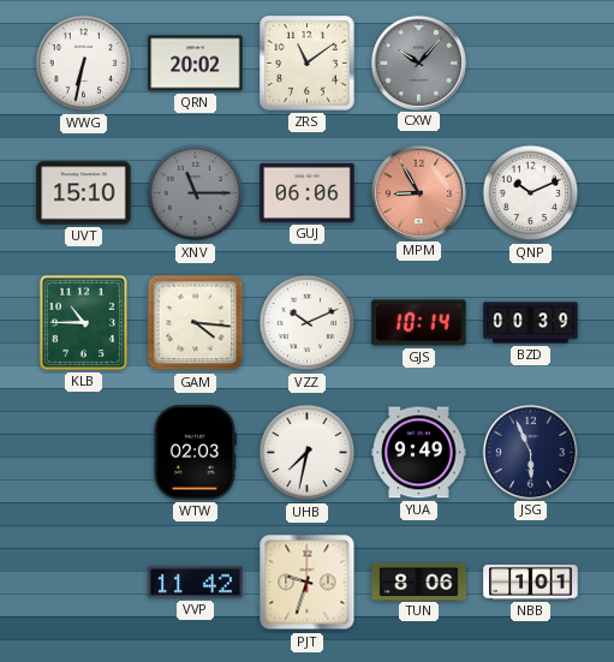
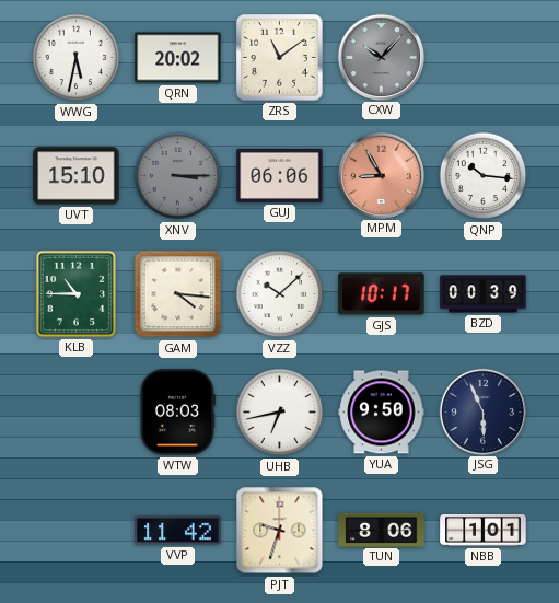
WWG: 6:32 -> 5:32 (77, 58)
XNV: 11:15 -> 3:15 (178, 176)
QNP: 10:11 -> 10:16 (484, 176)
VZZ: 10:11 -> 10:08 (280, 294)
GJS: 10:14 -> 10:17 (382, 294)
WTW: 02:03 -> 08:03 (177, 413)
UHB: 7:32 -> 6:43 (280, 413)
YUA: 9:49 -> 9:50 (382, 413)
